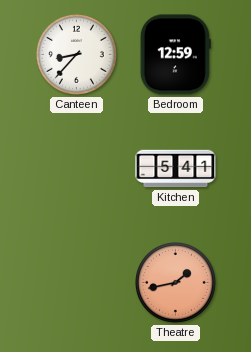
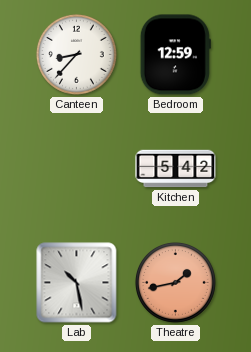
Kitchen: 5:41 -> 5:42 (176, 169)
Lab: none -> 10:28 (77, 283)
